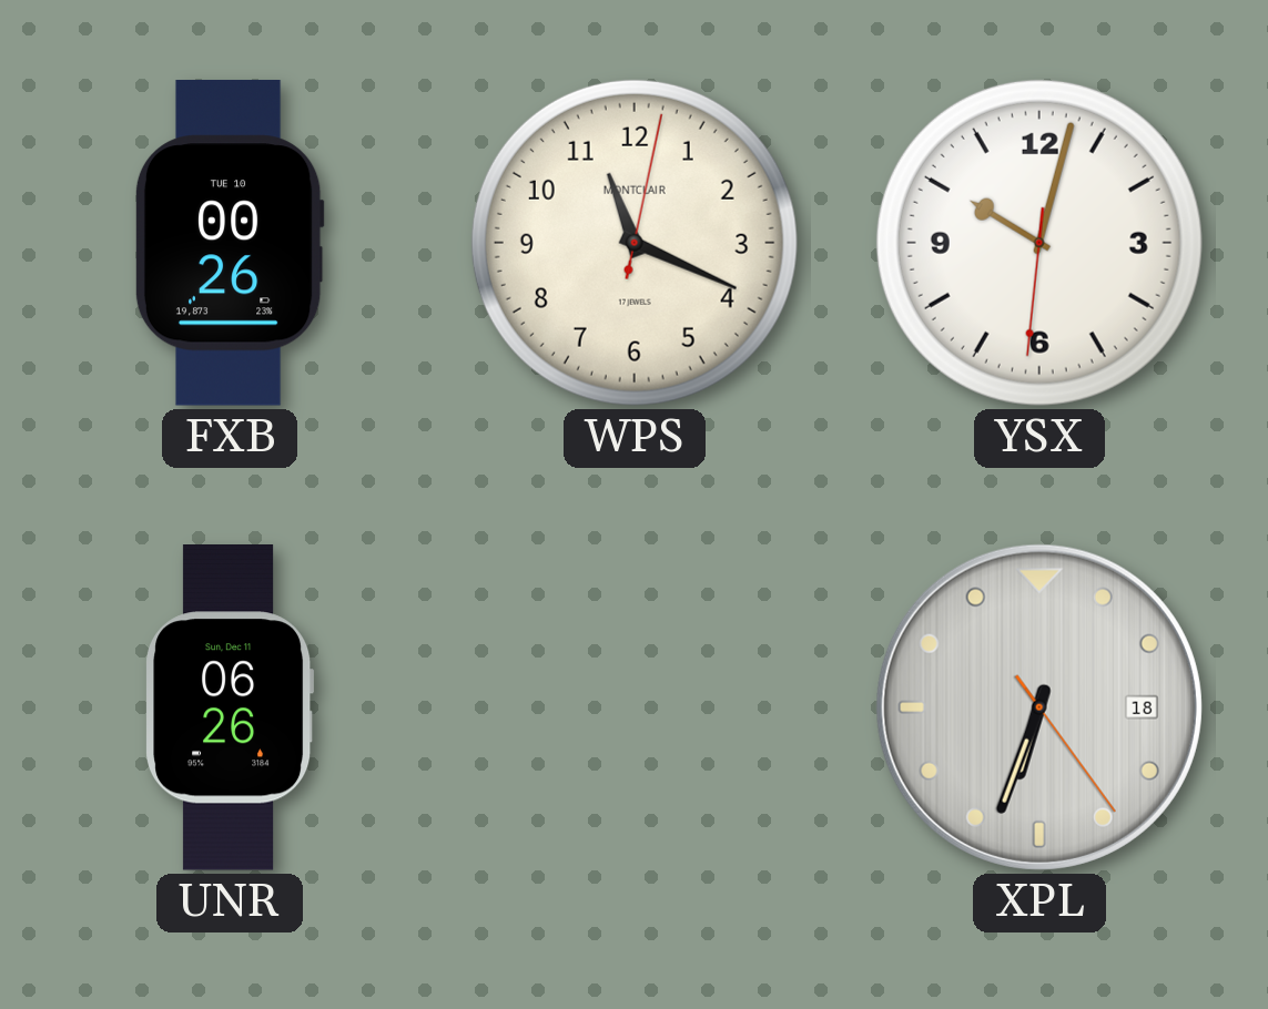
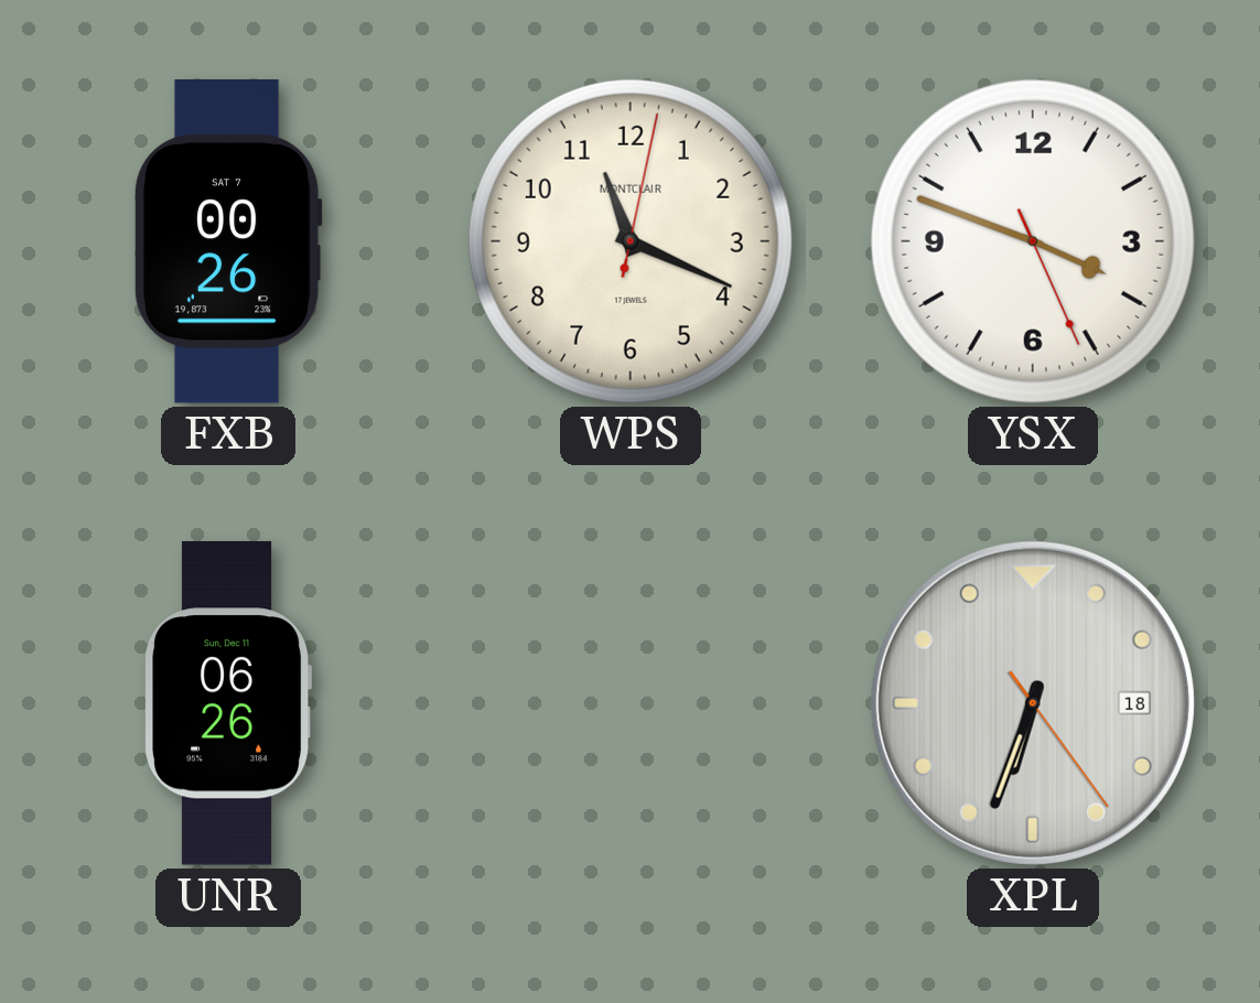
FXB date: TUE 10 -> SAT 7 (228, 242)
YSX: 10:02 -> 3:48 (1033, 241)
